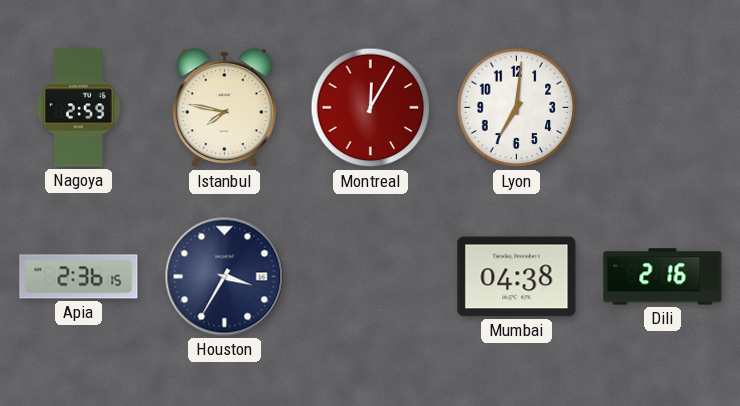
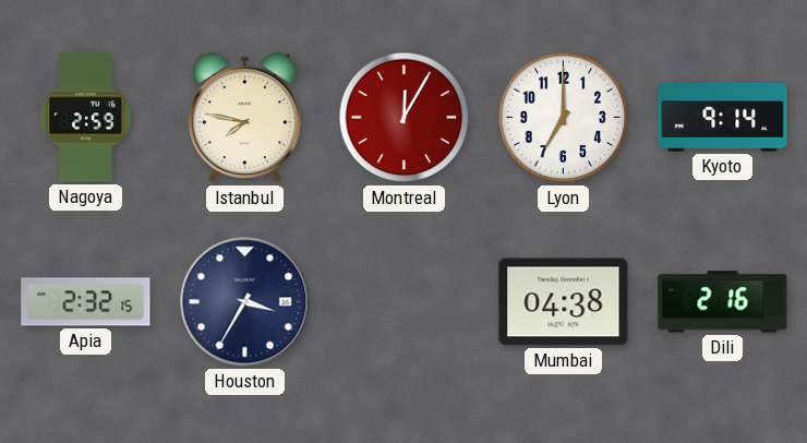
Lyon: 7:01 -> 7:00 (564, 118)
Kyoto: none -> 9:14 (723, 118)
Apia: 2:36 -> 2:32 (86, 302)
